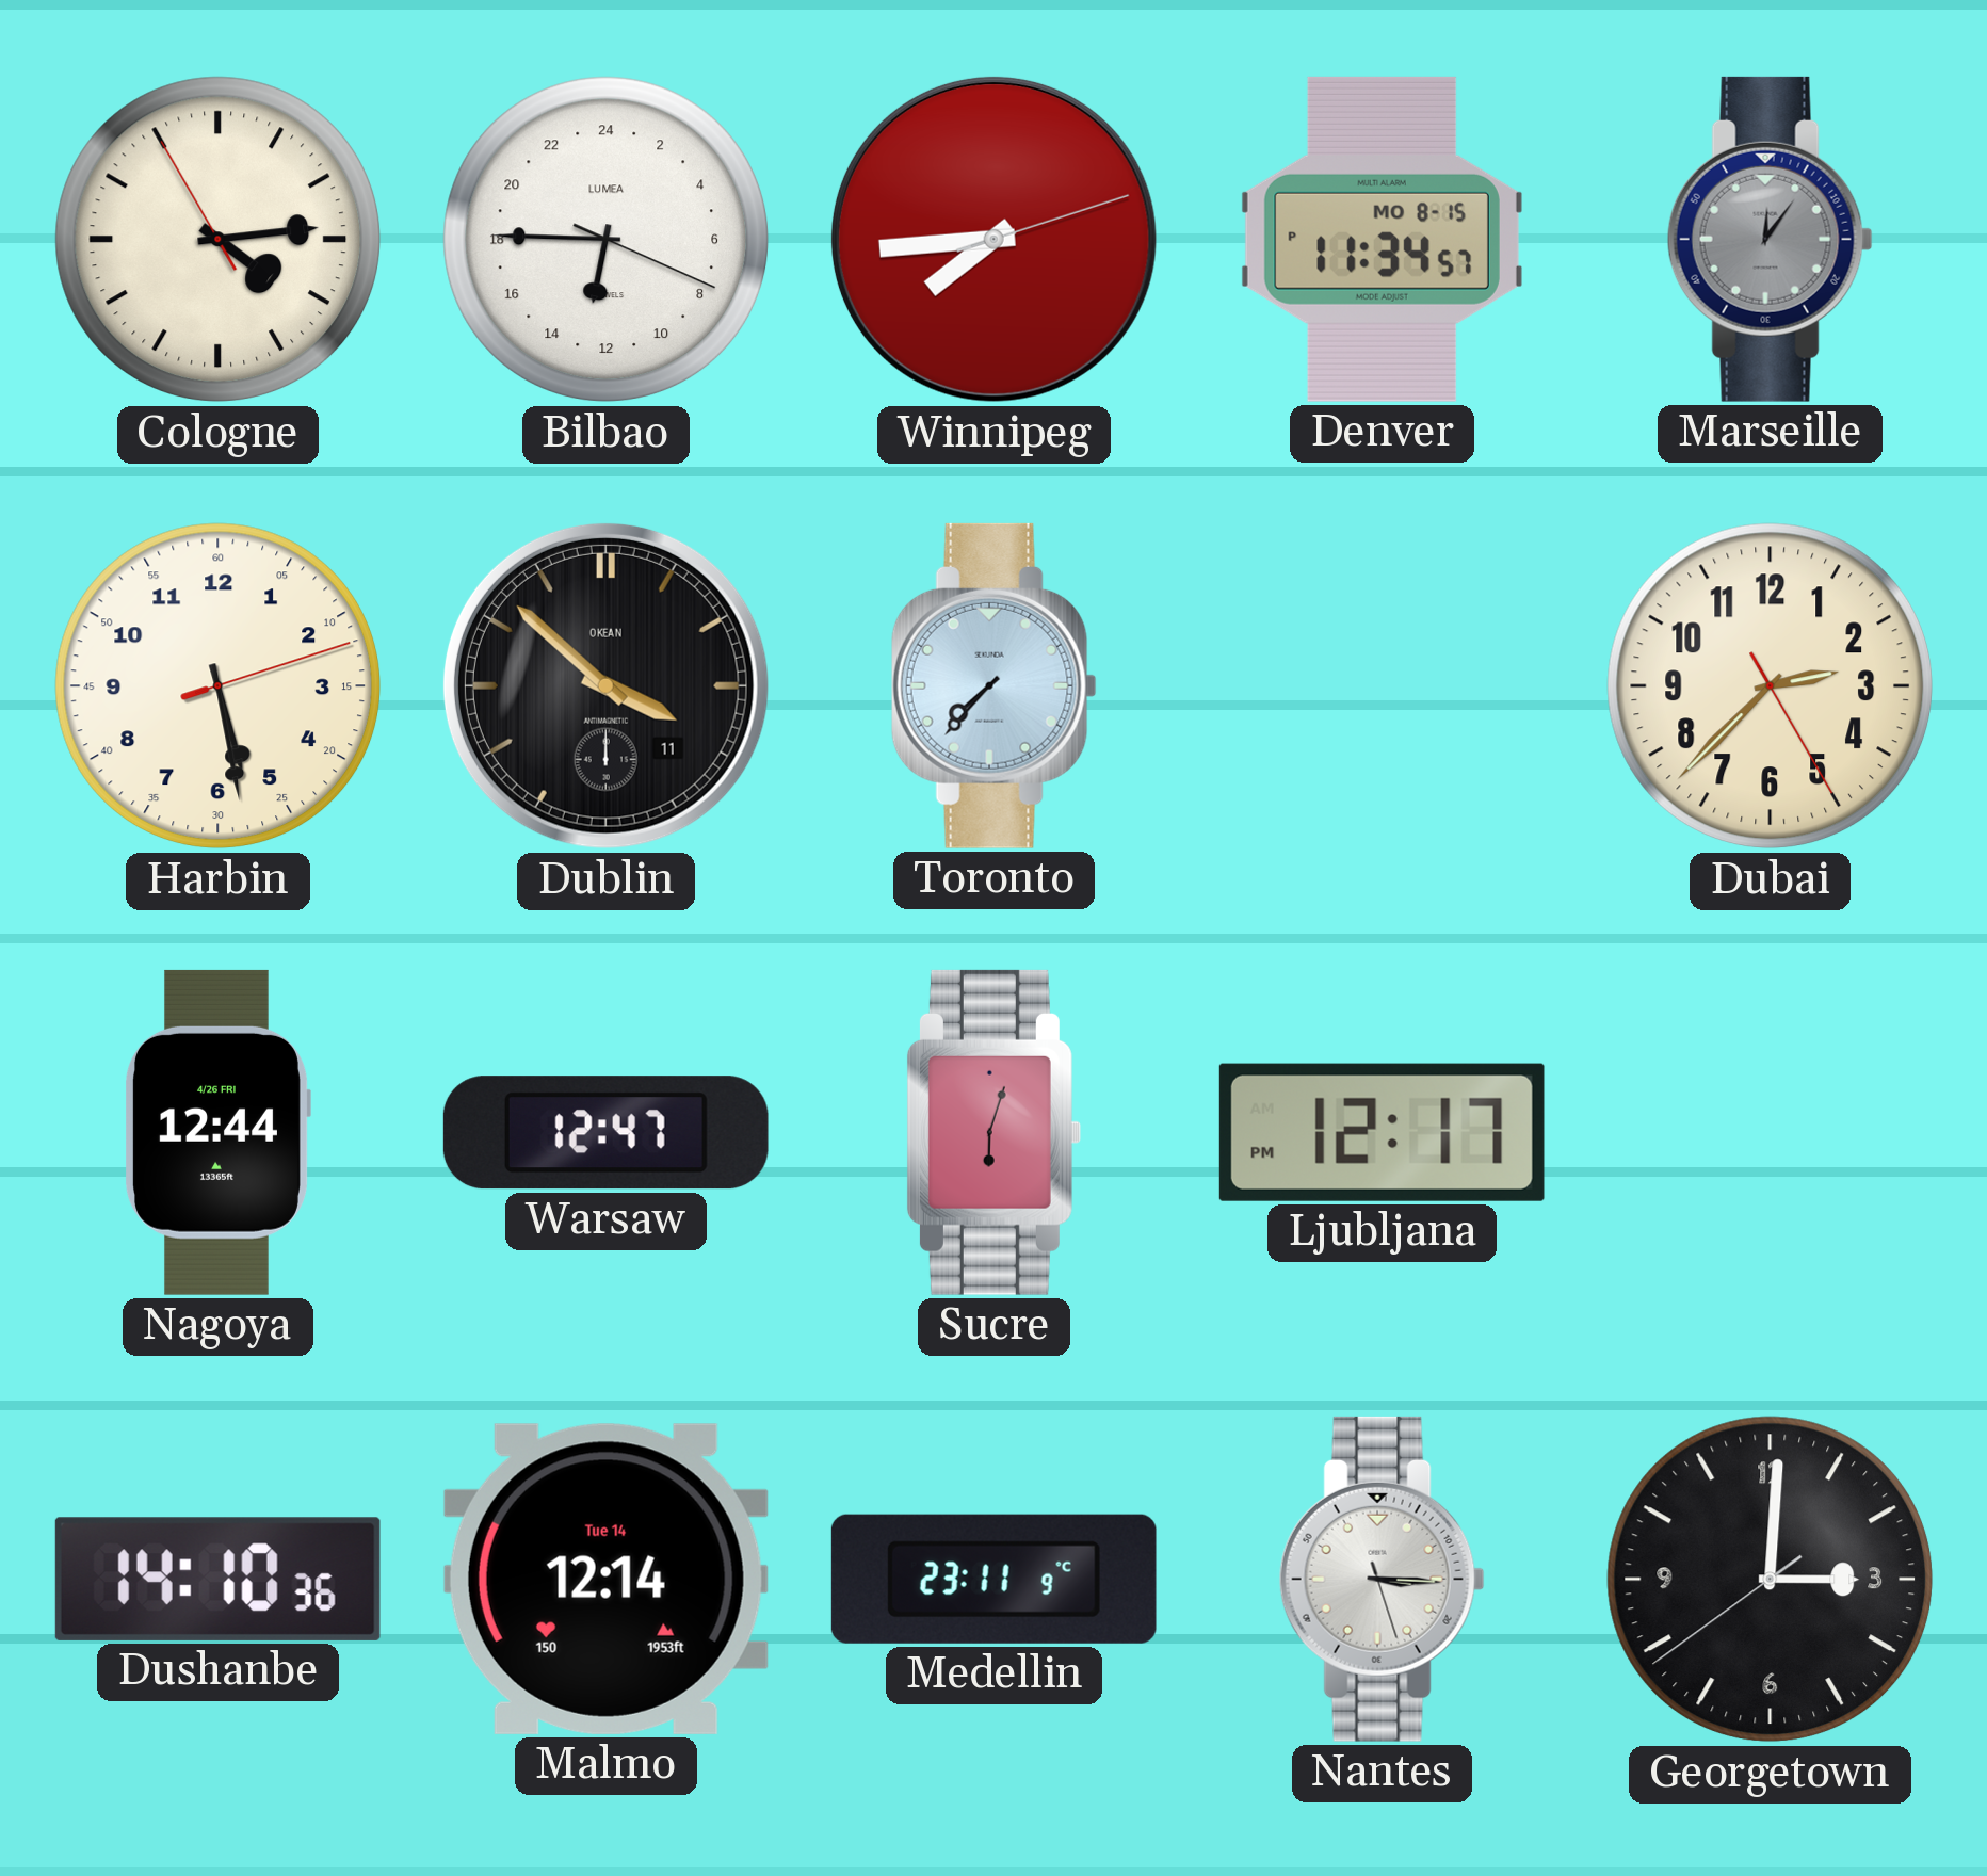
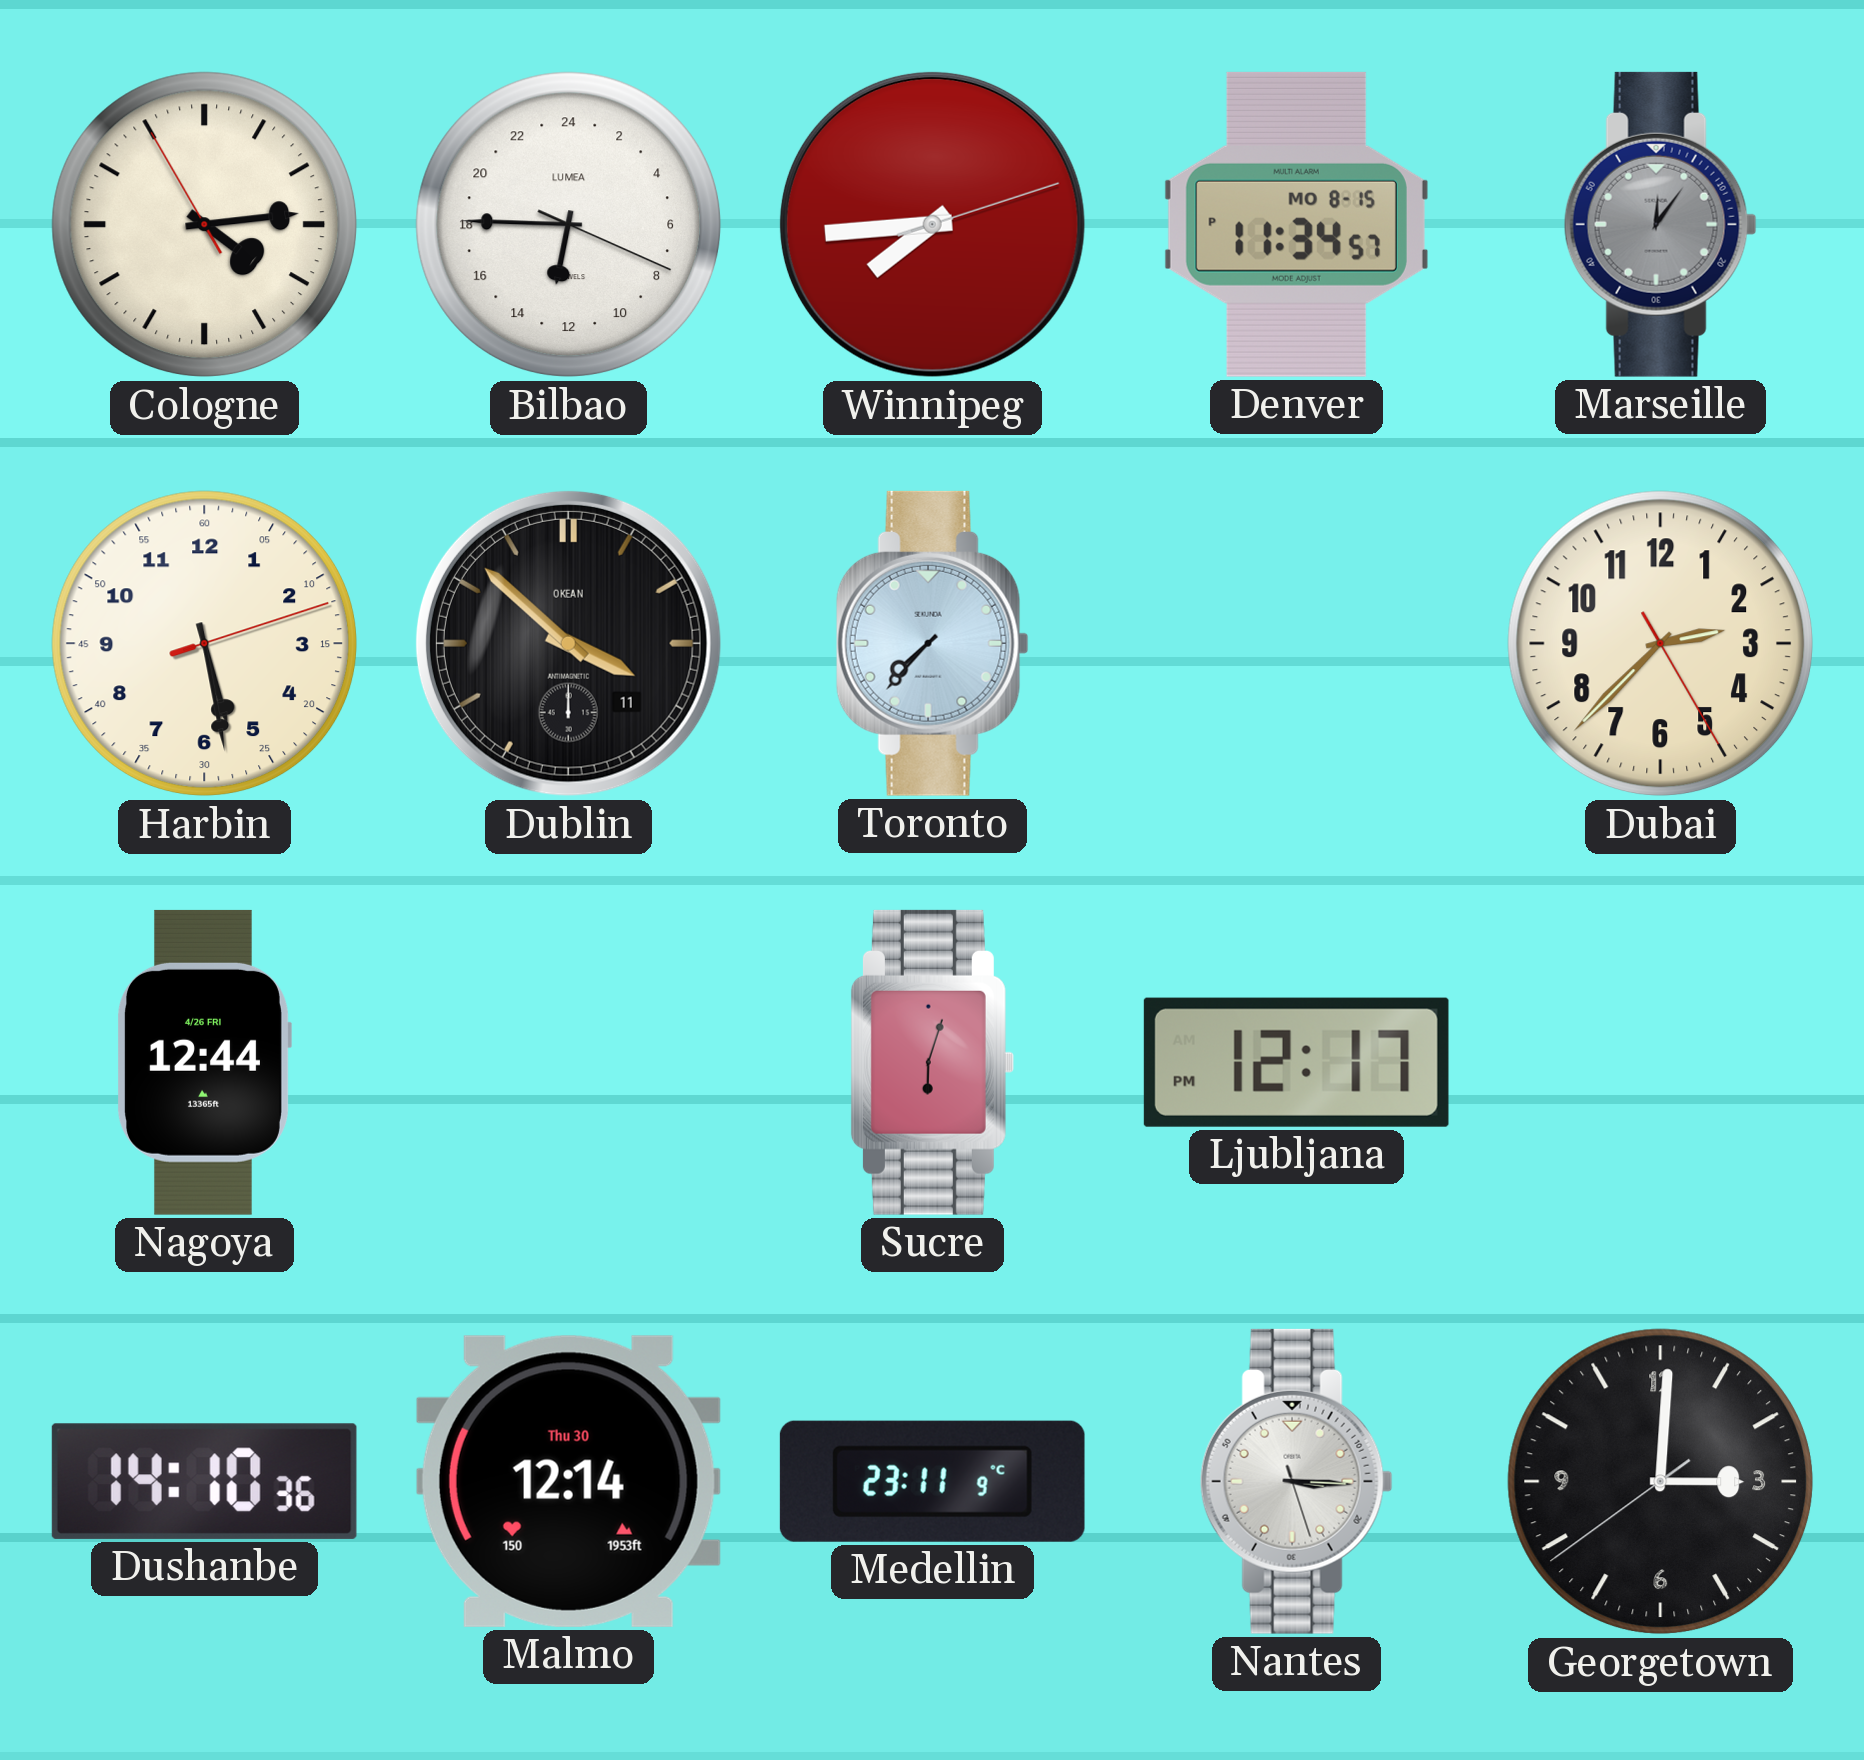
Warsaw: 12:47 -> none (605, 1133)
Malmo date: Tue 14 -> Thu 30 (568, 1481)
